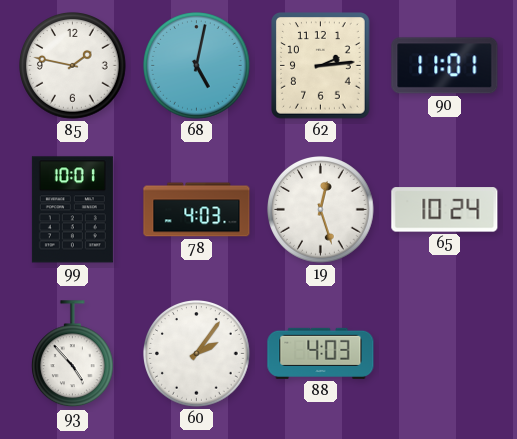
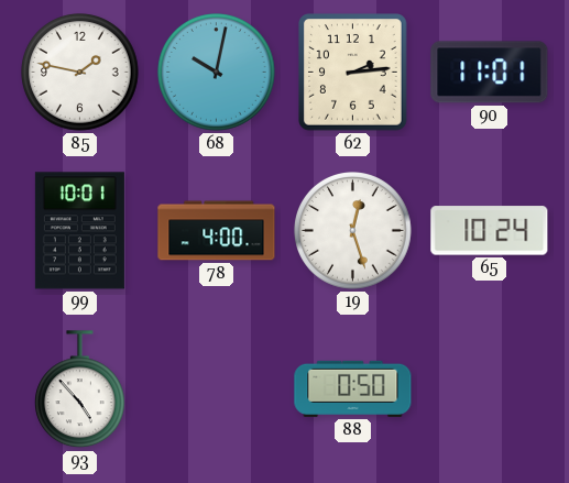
68: 5:02 -> 10:02 (217, 73)
78: 4:03 -> 4:00 (217, 231)
60: 2:06 -> none (197, 354)
88: 4:03 -> 0:50 (353, 388)
